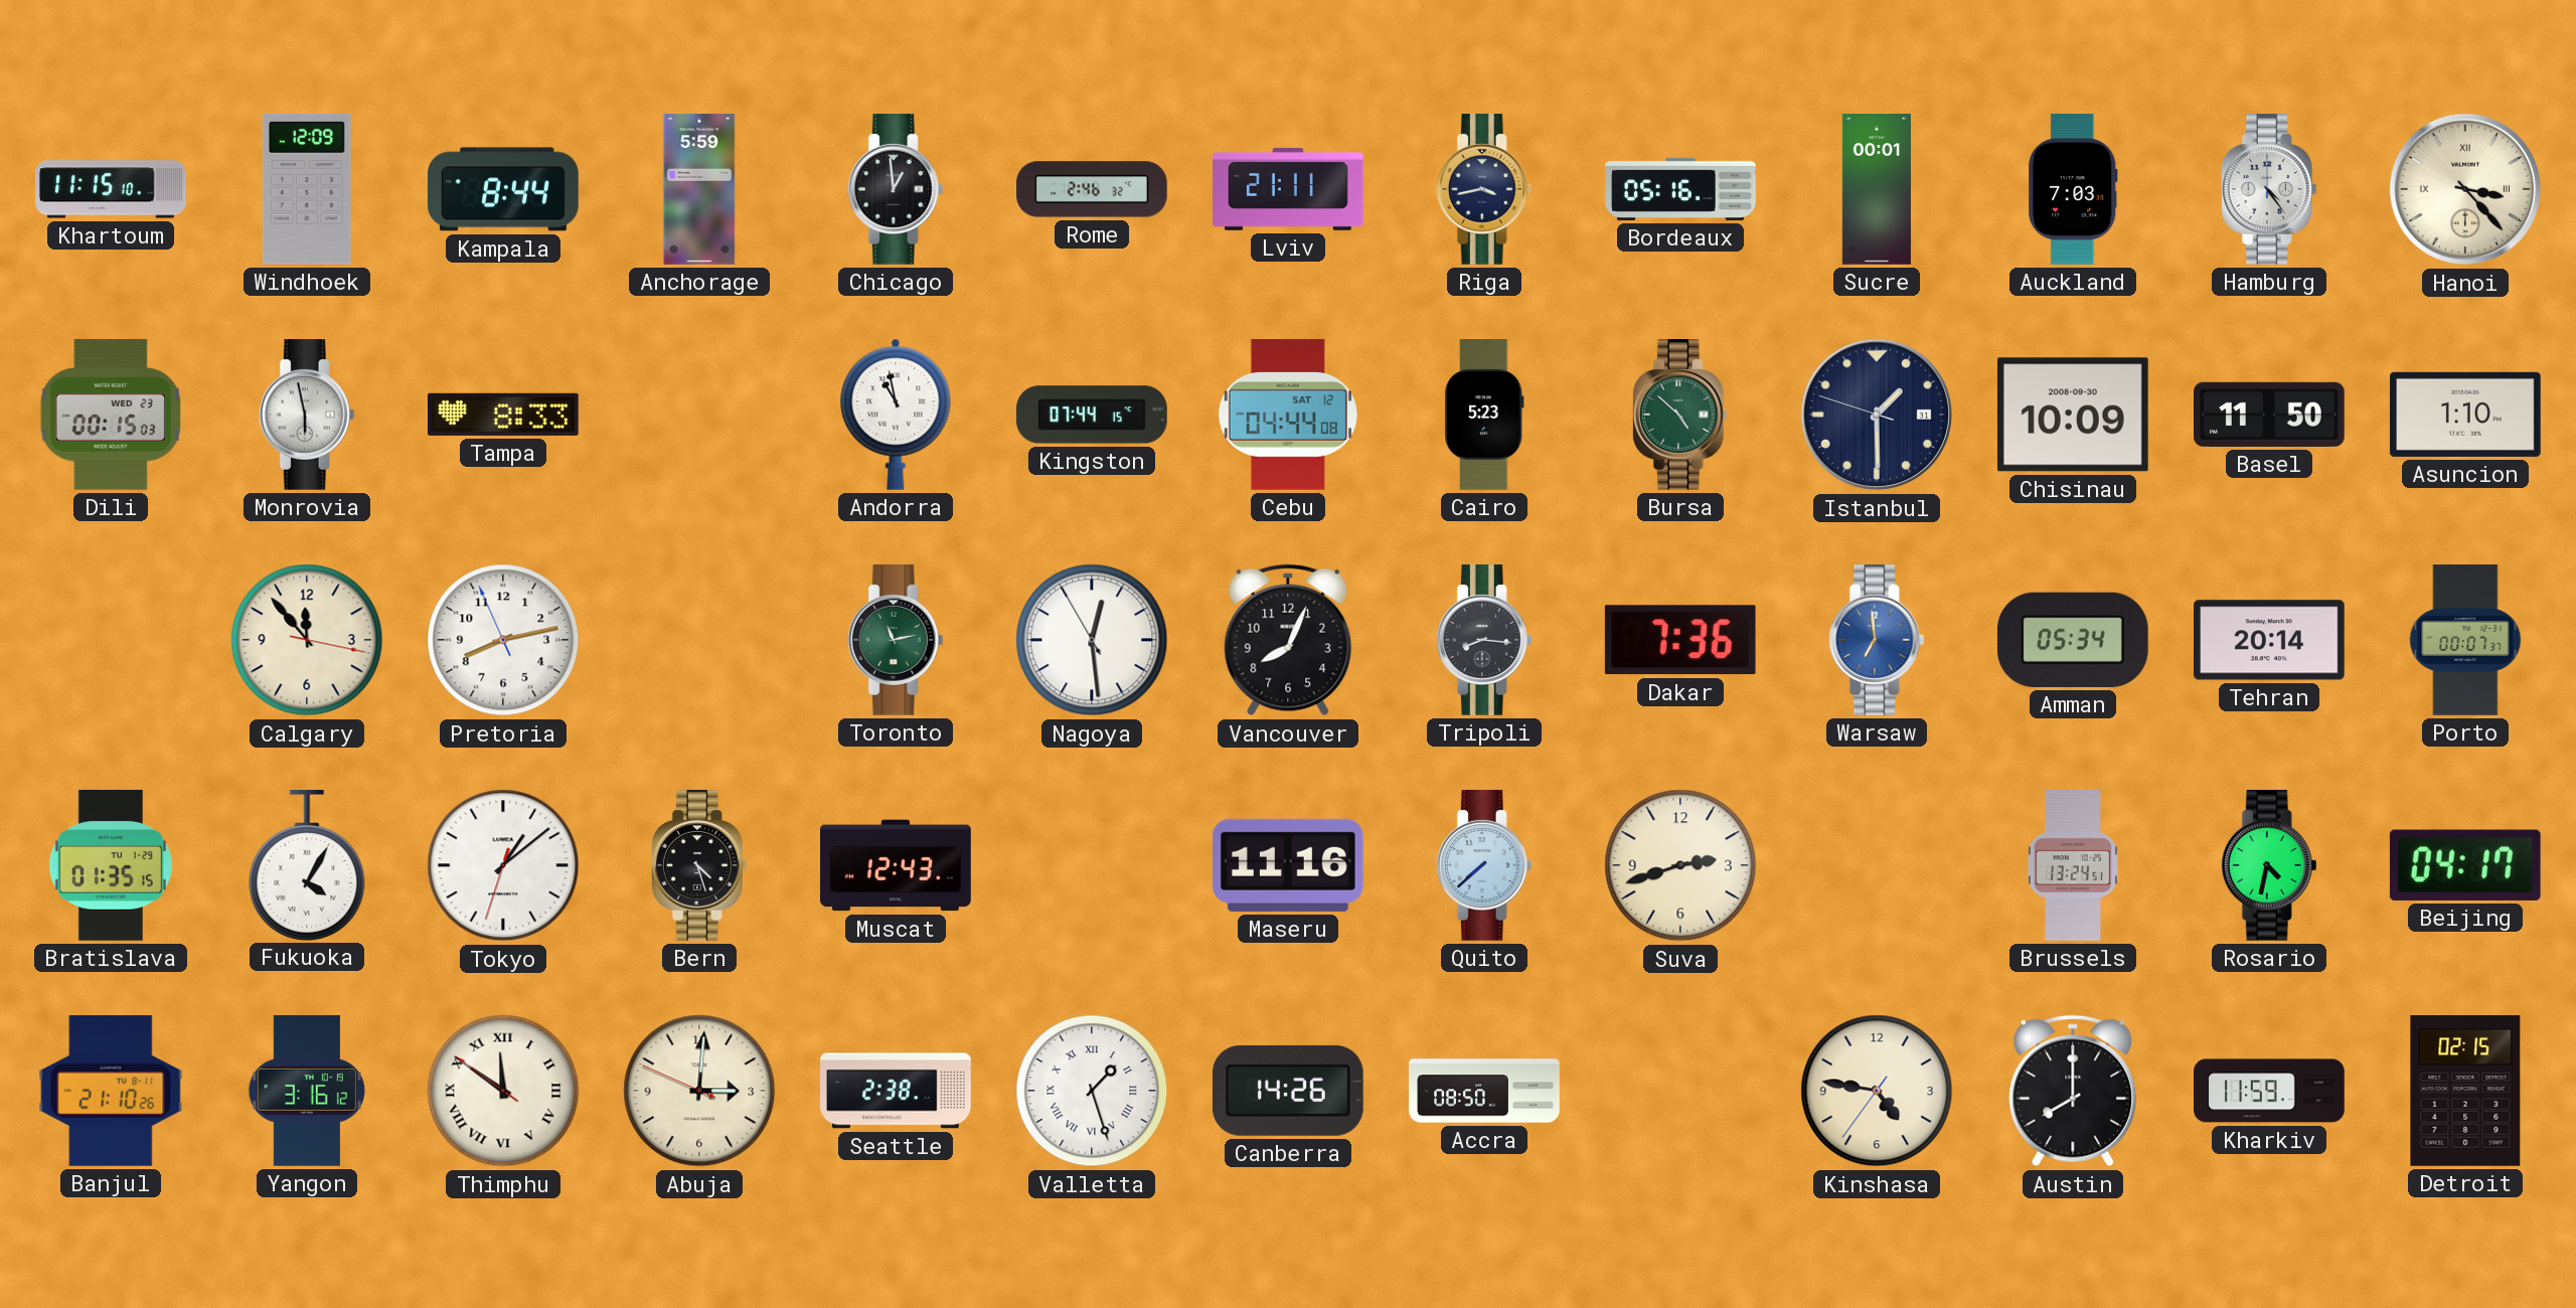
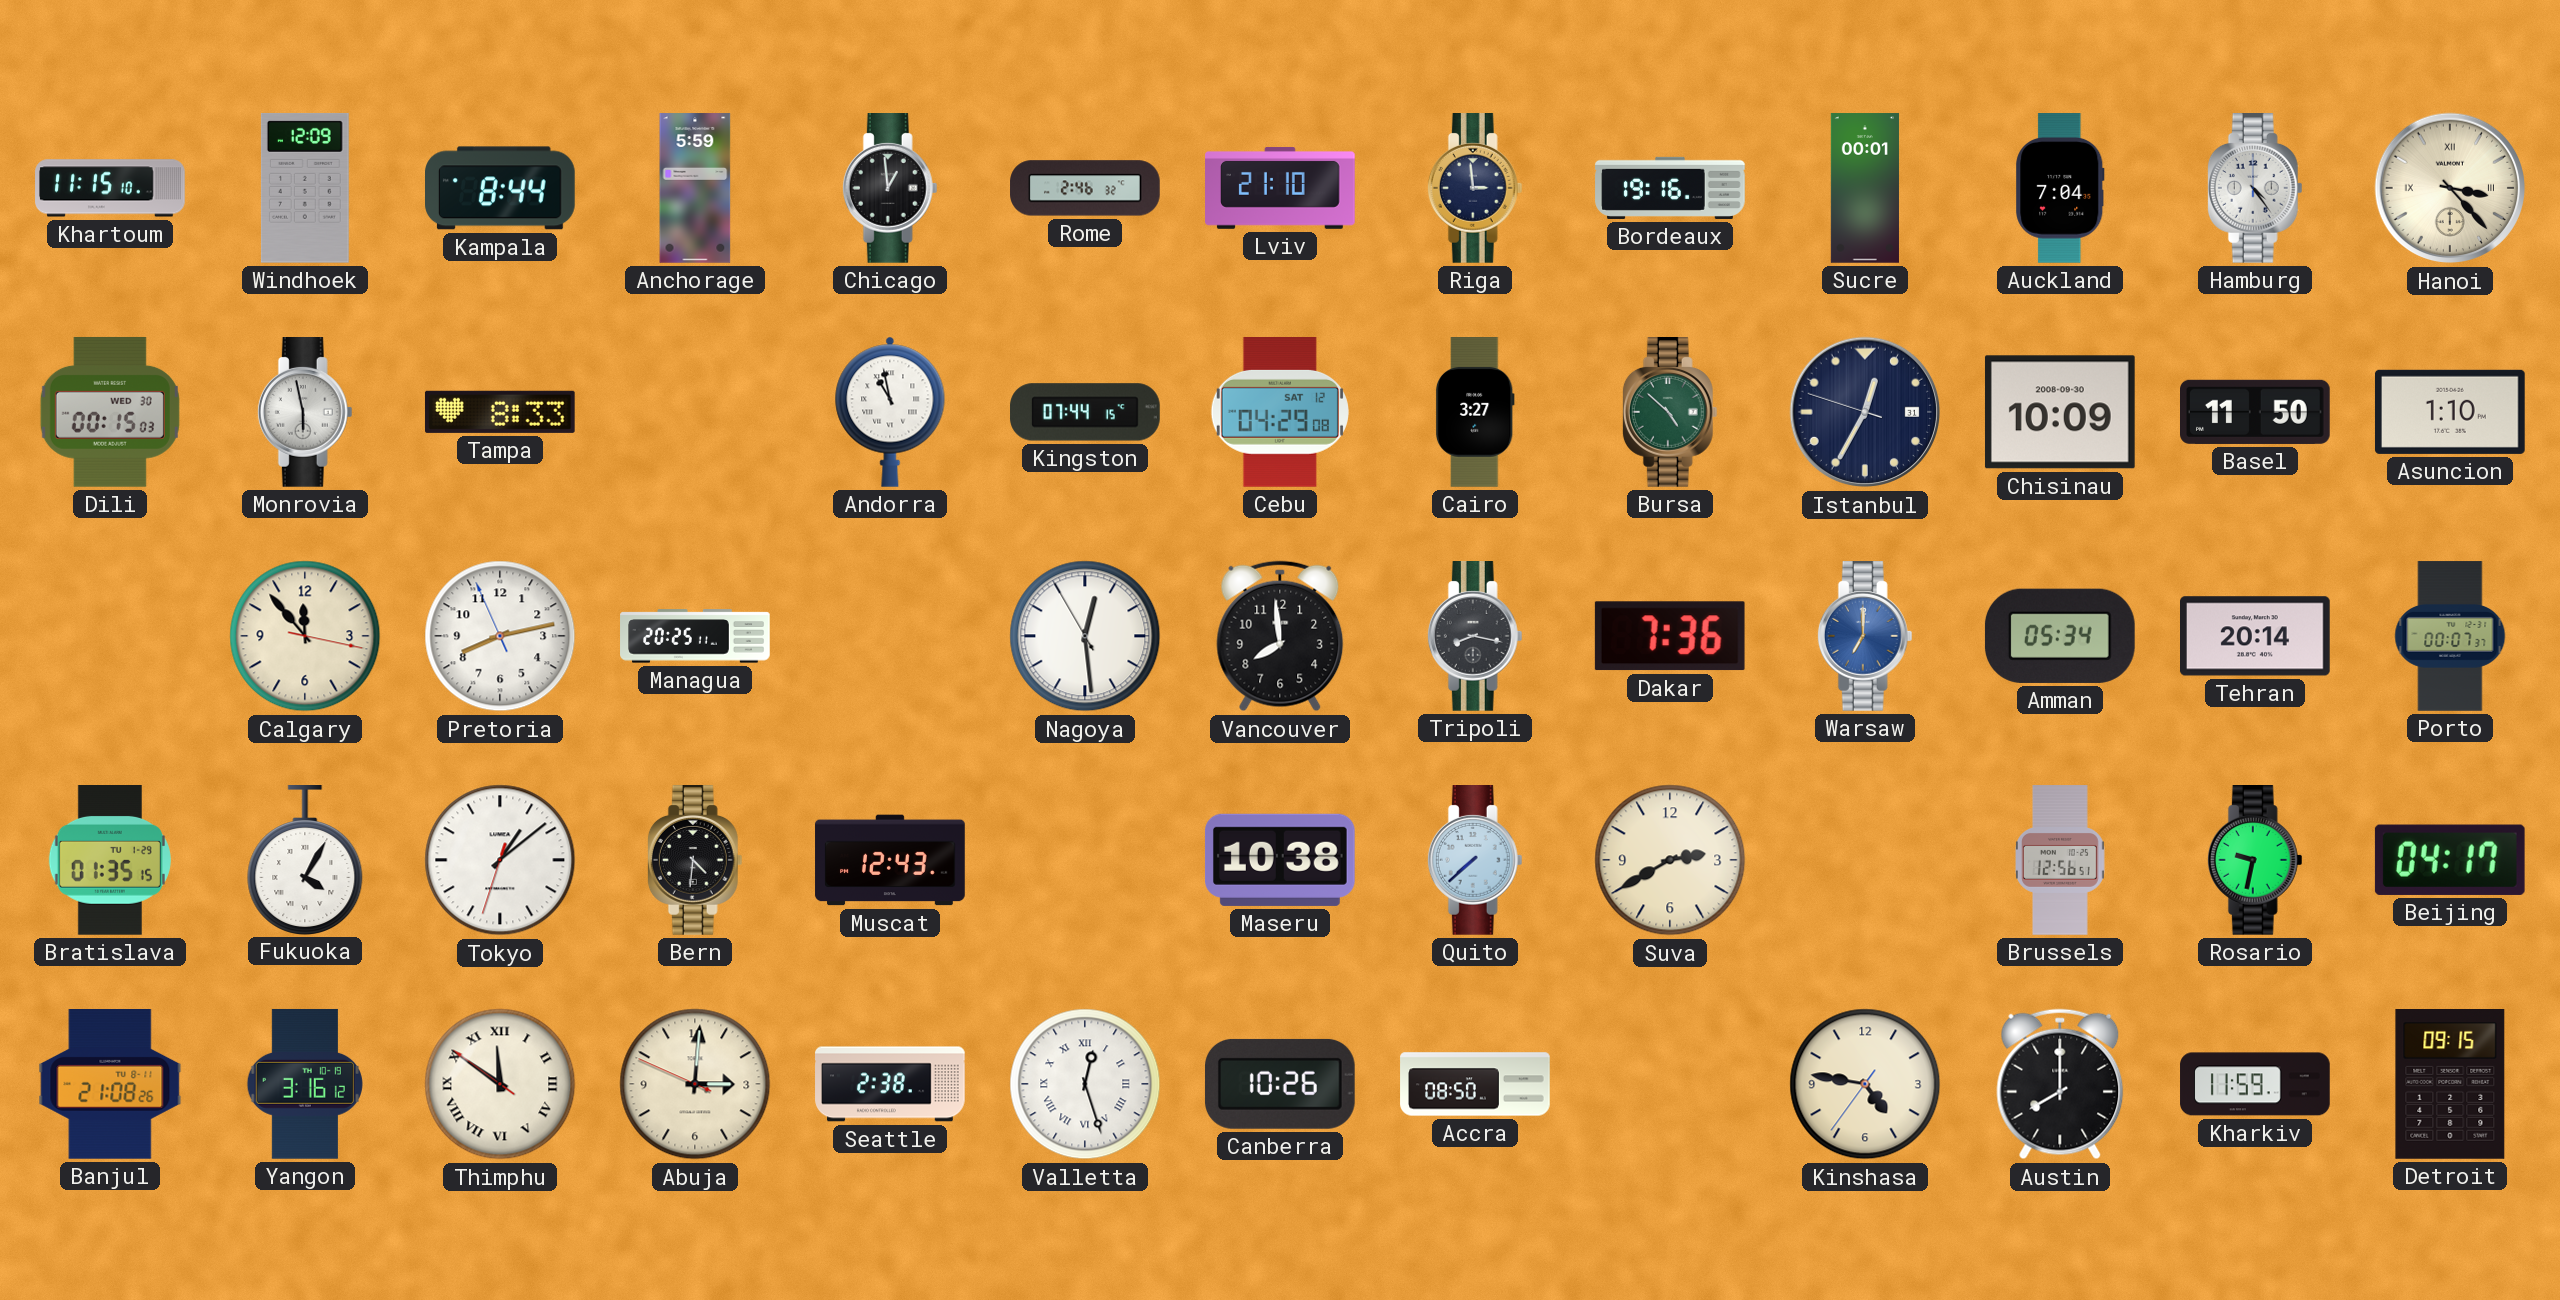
Lviv: 21:11 -> 21:10 (1280, 189)
Riga: 3:43 -> 2:59 (1475, 189)
Bordeaux: 05:16 -> 19:16 (1670, 188)
Auckland: 7:03 -> 7:04 (2060, 188)
Dili date: WED 23 -> WED 30 (110, 412)
Cebu: 04:44 -> 04:29 (1280, 413)
Cairo: 5:23 -> 3:27 (1475, 412)
Istanbul: 1:29 -> 12:34 (1865, 412)
Managua: none -> 20:25 (695, 636)
Toronto: 11:13 -> none (896, 641)
Vancouver: 8:04 -> 7:59 (1280, 636)
Tripoli: 8:16 -> 8:17 (1475, 637)
Warsaw: 6:59 -> 7:00 (1865, 637)
Bern: 4:27 -> 4:31 (695, 861)
Maseru: 11:16 -> 10:38 (1280, 860)
Suva: 2:42 -> 2:40 (1670, 860)
Brussels: 13:24 -> 12:56 (2061, 860)
Rosario: 4:32 -> 9:32 (2255, 861)
Banjul: 21:10 -> 21:08 (110, 1085)
Valletta: 1:27 -> 12:27 (1085, 1084)
Canberra: 14:26 -> 10:26 (1280, 1084)
Detroit: 02:15 -> 09:15 (2450, 1085)
